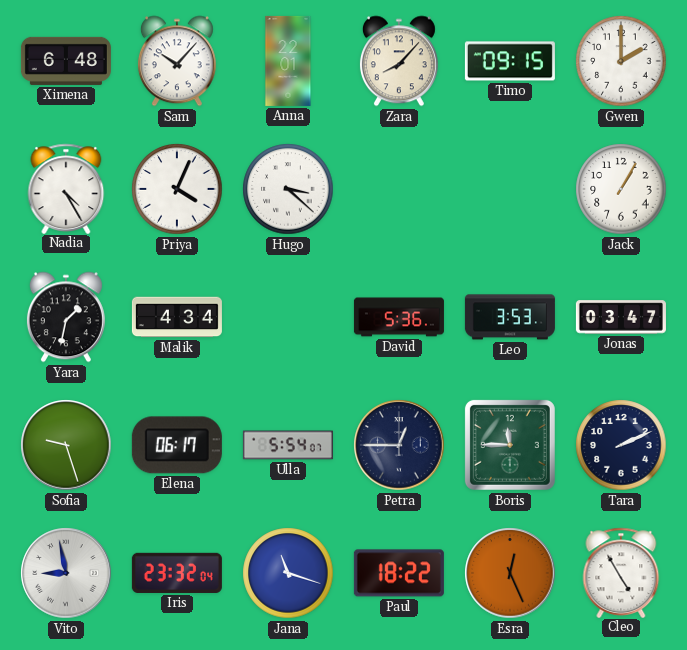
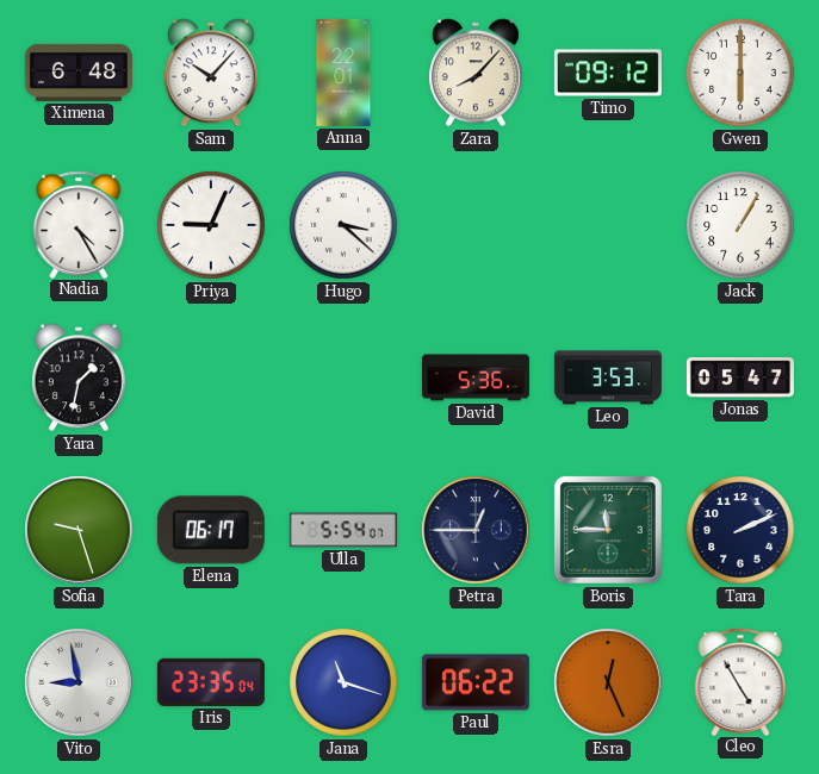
Timo: 09:15 -> 09:12 (608, 73)
Gwen: 2:00 -> 6:00 (740, 73)
Priya: 4:04 -> 9:04 (211, 225)
Malik: 4:34 -> none (177, 317)
Jonas: 03:47 -> 05:47 (740, 377)
Iris: 23:32 -> 23:35 (211, 682)
Paul: 18:22 -> 06:22 (476, 682)
